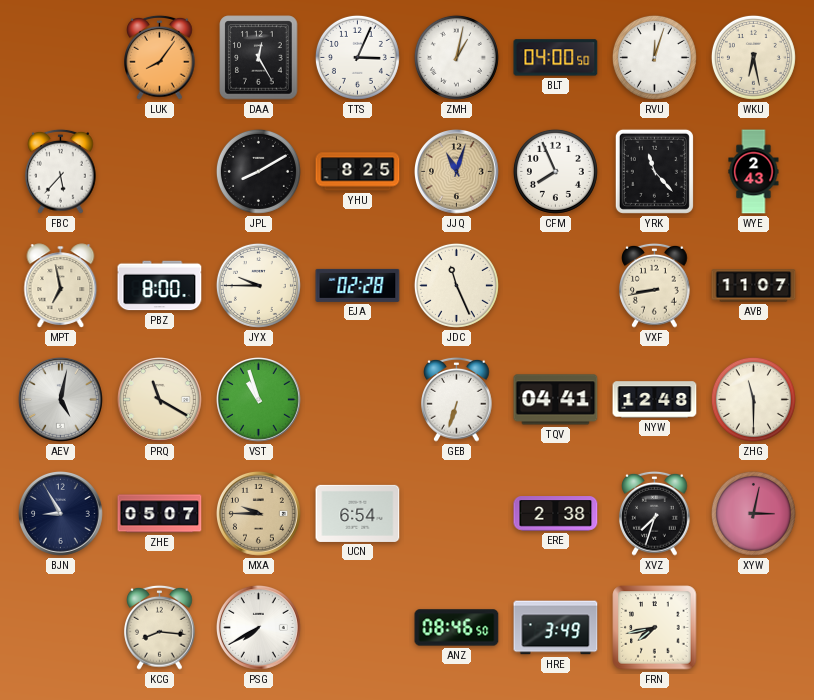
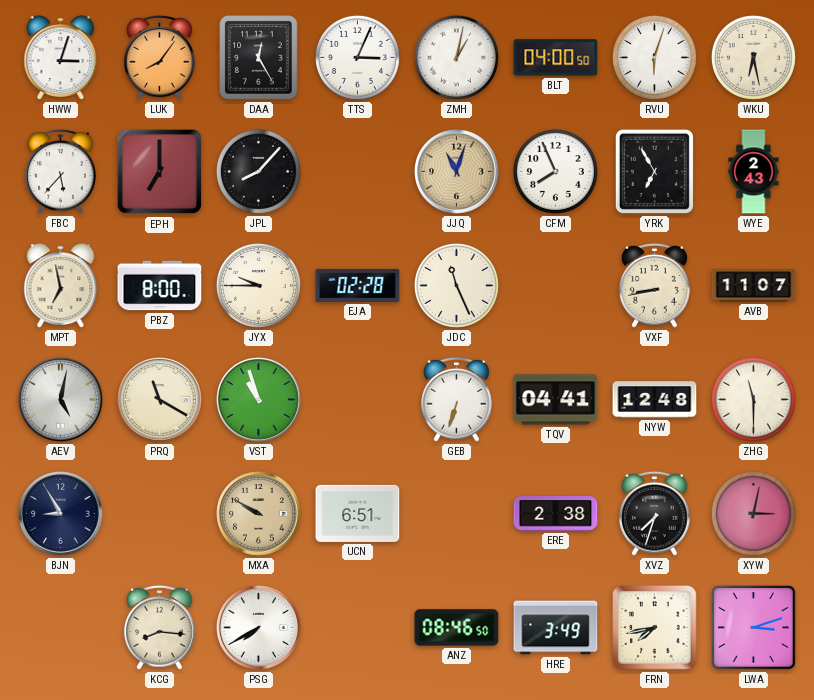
HWW: none -> 3:03 (61, 58)
RVU: 12:03 -> 6:03 (654, 57)
EPH: none -> 7:00 (160, 172)
JPL: 8:10 -> 8:07 (258, 171)
YHU: 8:25 -> none (358, 172)
YRK: 11:23 -> 6:55 (654, 171)
ZHE: 05:07 -> none (160, 514)
MXA: 9:45 -> 9:50 (259, 514)
UCN: 6:54 -> 6:51 (358, 513)
LWA: none -> 3:12 (754, 628)
